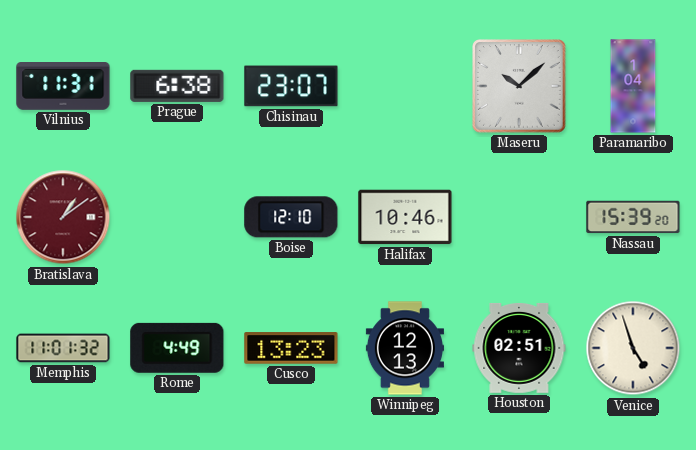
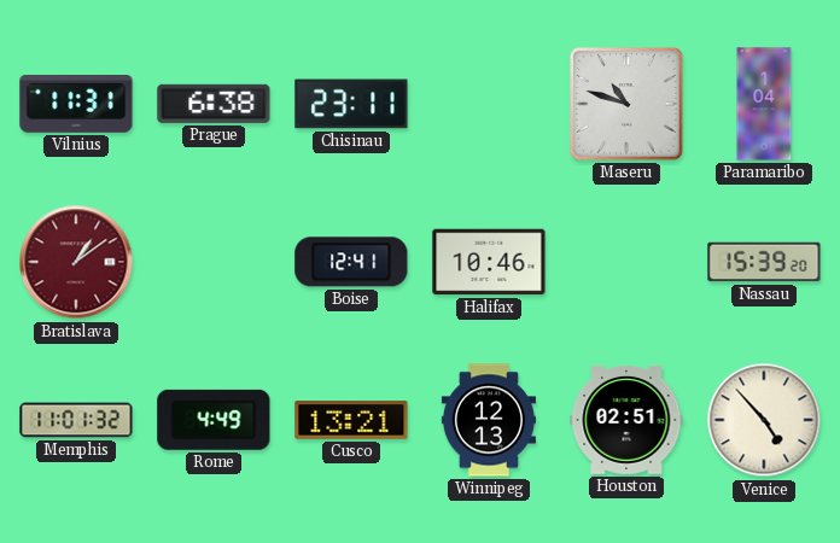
Chisinau: 23:07 -> 23:11 (351, 104)
Maseru: 10:08 -> 10:48 (628, 105)
Boise: 12:10 -> 12:41 (351, 262)
Cusco: 13:23 -> 13:21 (351, 420)
Venice: 4:57 -> 4:53 (764, 420)
